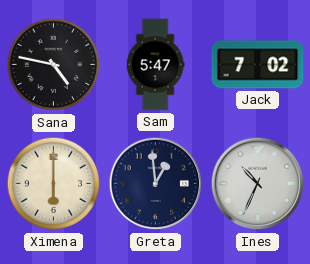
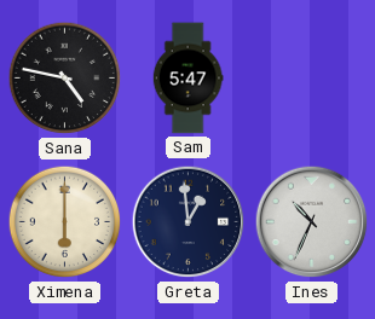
Jack: 7:02 -> none (258, 65)
